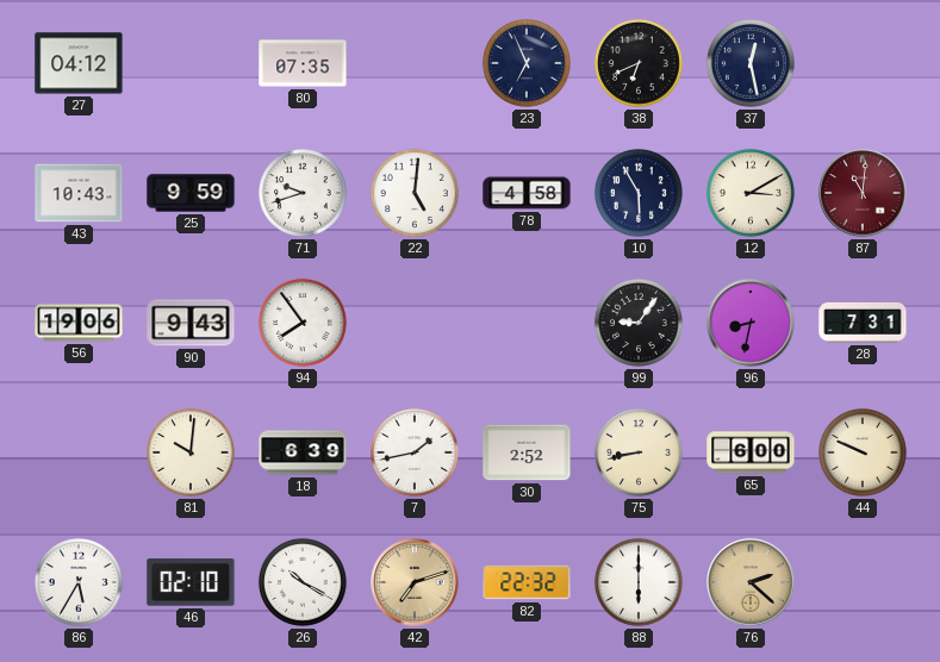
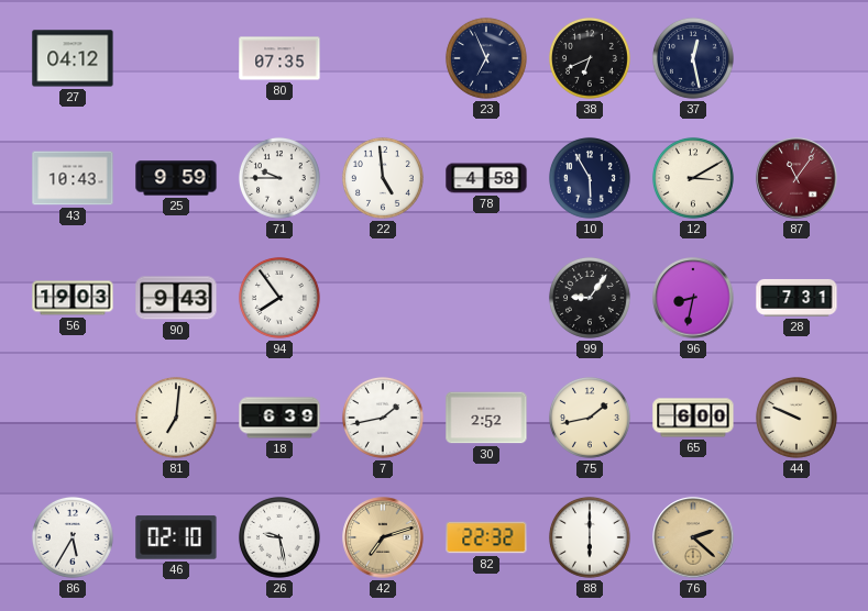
71: 9:42 -> 9:45 (279, 178)
22: 5:01 -> 4:59 (383, 178)
87: 11:01 -> 11:06 (796, 178)
56: 19:06 -> 19:03 (73, 298)
81: 10:01 -> 7:01 (176, 418)
75: 8:43 -> 1:43 (590, 418)
26: 10:20 -> 9:28 (279, 537)
